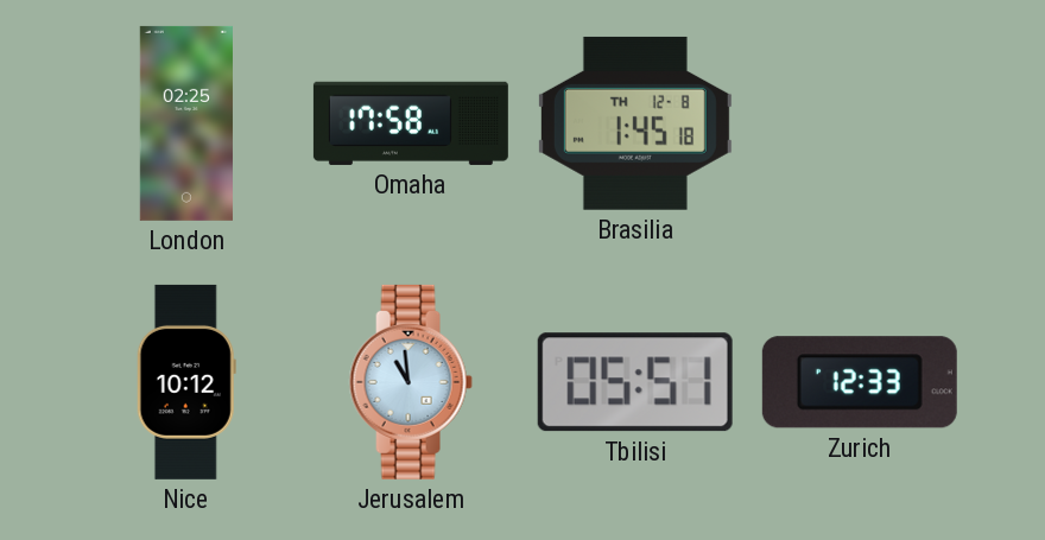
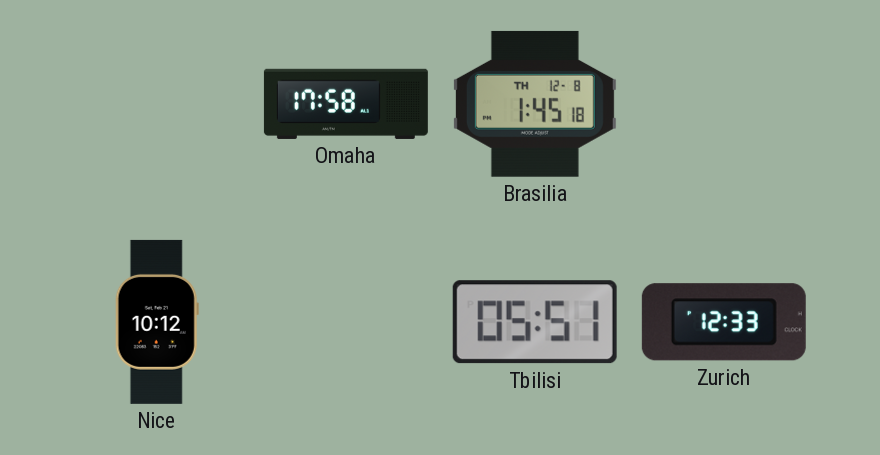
London: 02:25 -> none (186, 123)
Jerusalem: 10:59 -> none (411, 382)
